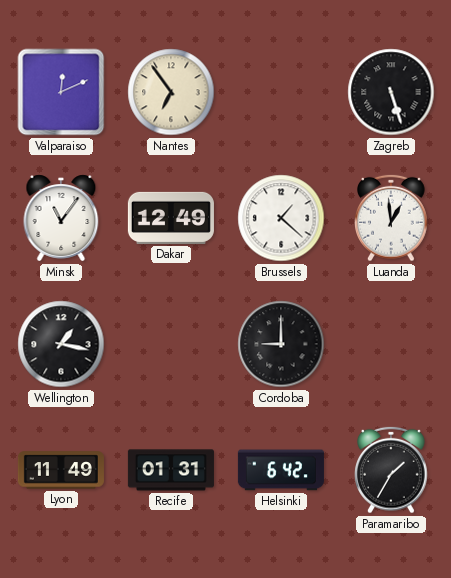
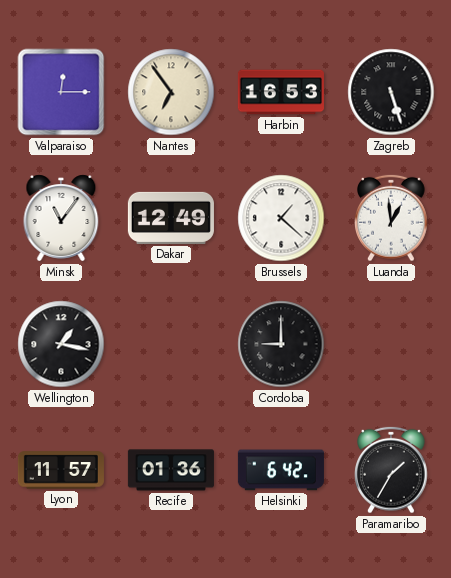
Valparaiso: 12:11 -> 12:15 (61, 92)
Harbin: none -> 16:53 (281, 92)
Lyon: 11:49 -> 11:57 (61, 470)
Recife: 01:31 -> 01:36 (171, 470)
